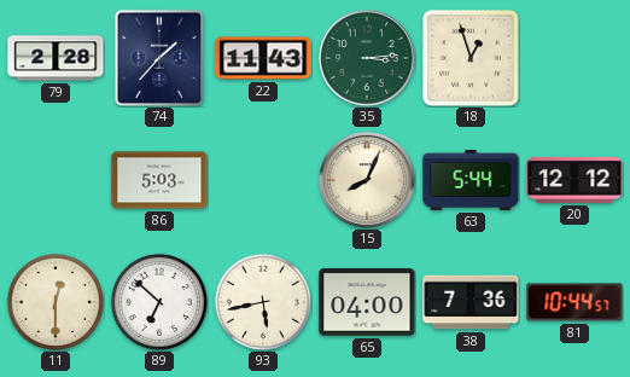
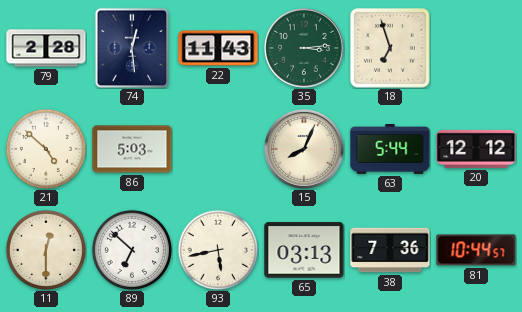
74: 1:37 -> 12:29 (132, 48)
18: 12:57 -> 6:57 (390, 48)
21: none -> 4:52 (46, 149)
65: 04:00 -> 03:13 (304, 250)
